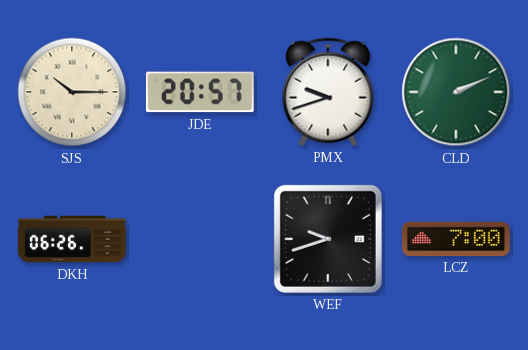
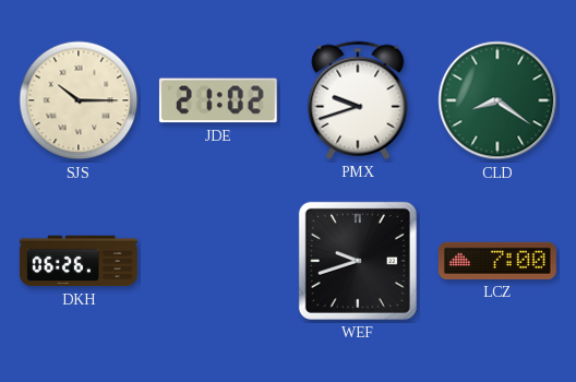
JDE: 20:57 -> 21:02 (218, 100)
CLD: 2:11 -> 8:21 (497, 100)
